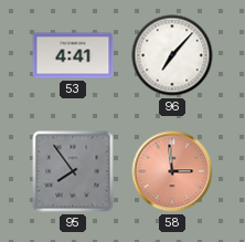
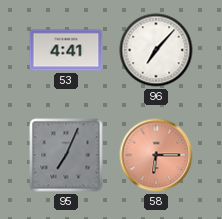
95: 7:54 -> 7:04 (66, 155)
58: 2:59 -> 6:15 (156, 155)
